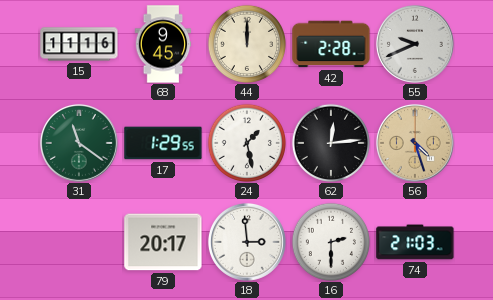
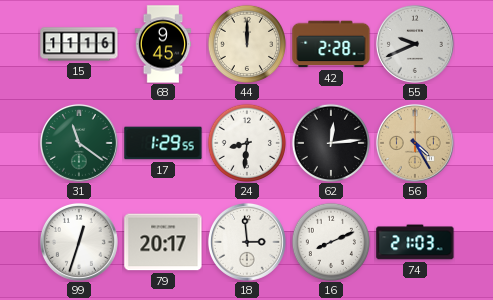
24: 1:28 -> 8:31 (246, 142)
56: 4:27 -> 4:25 (415, 143)
99: none -> 12:33 (79, 242)
16: 2:30 -> 8:11 (330, 241)
